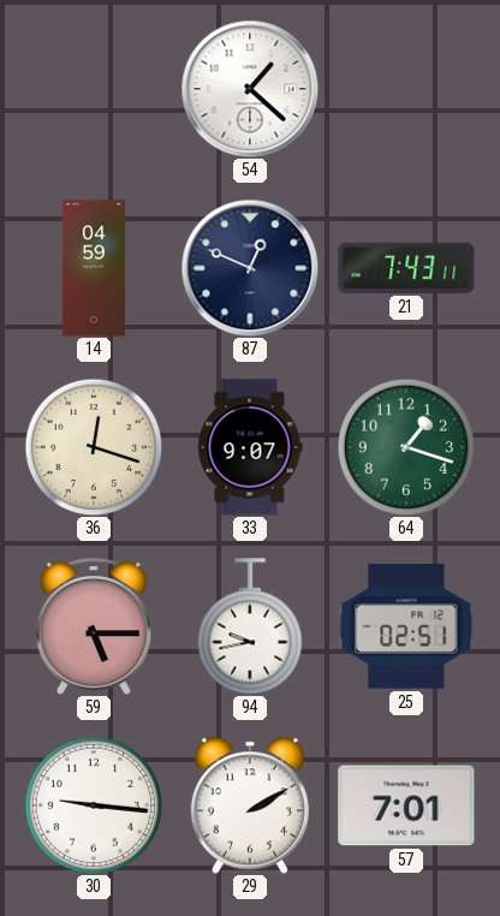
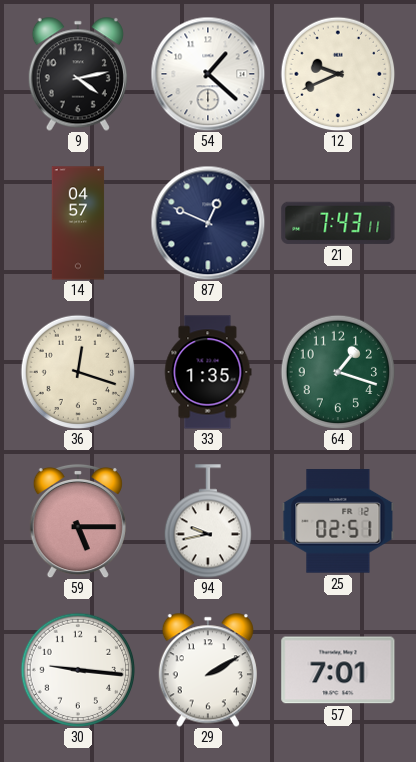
9: none -> 4:13 (78, 74)
12: none -> 9:41 (338, 74)
14: 04:59 -> 04:57 (78, 223)
33: 9:07 -> 1:35 (208, 372)
